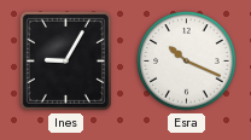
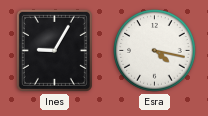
Esra: 10:19 -> 4:17 (155, 51)
